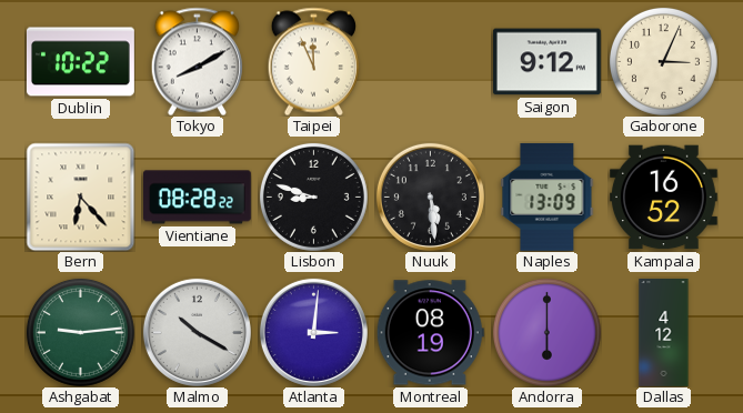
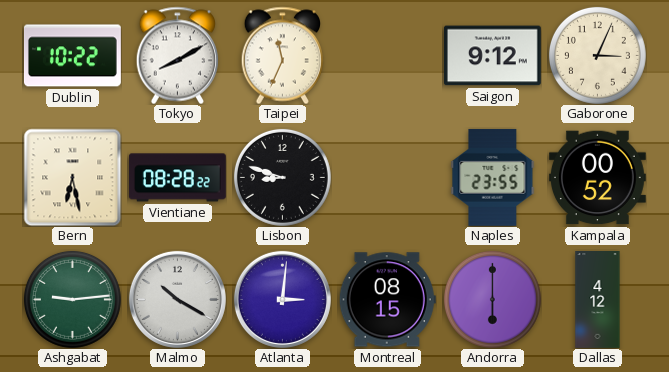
Taipei: 11:56 -> 11:34 (282, 55)
Bern: 6:23 -> 6:28 (72, 177)
Nuuk: 5:29 -> none (430, 197)
Naples: 13:09 -> 23:55 (493, 177)
Kampala: 16:52 -> 00:52 (597, 178)
Montreal: 08:19 -> 08:15 (387, 300)
